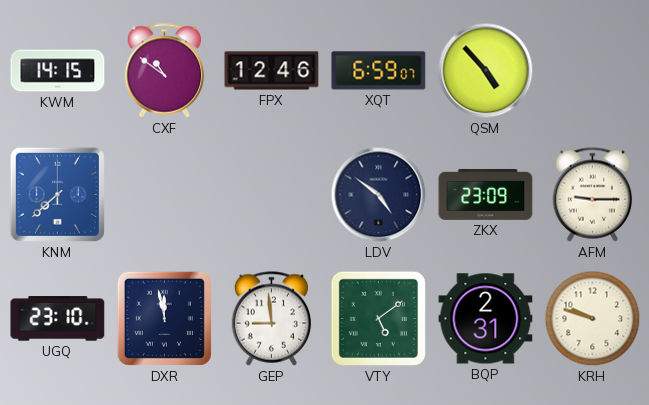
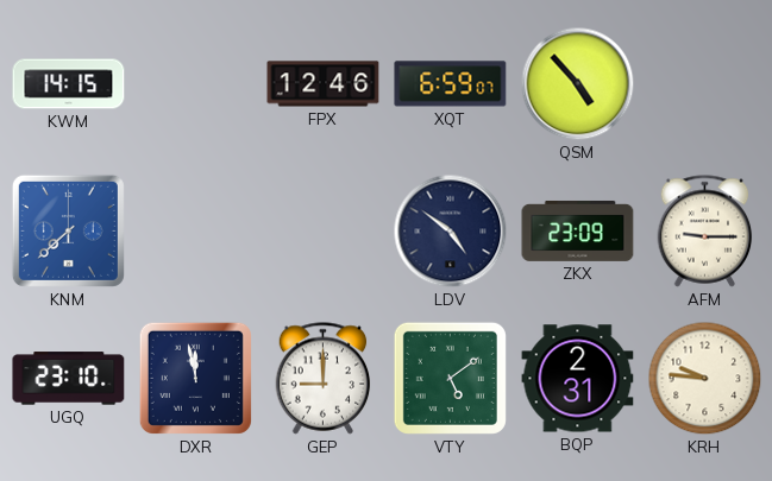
CXF: 10:51 -> none (165, 71)
GEP: 8:59 -> 9:00 (324, 379)
KRH: 9:48 -> 9:46 (705, 379)
